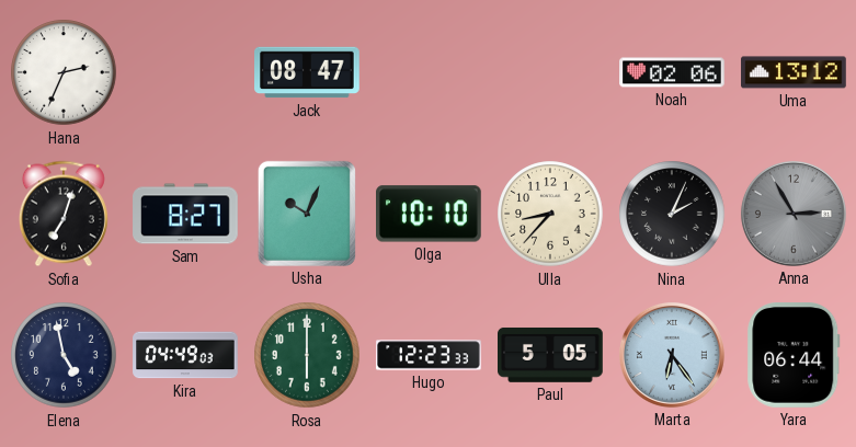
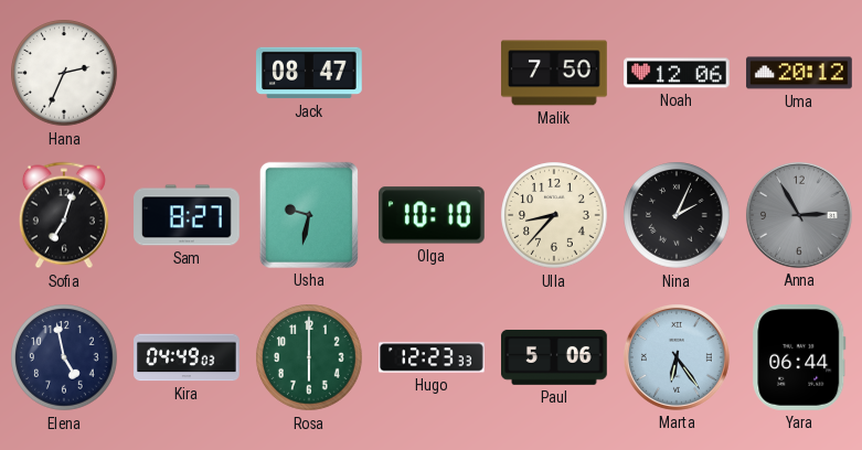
Malik: none -> 7:50 (554, 73)
Noah: 02:06 -> 12:06 (677, 73)
Uma: 13:12 -> 20:12 (799, 73)
Usha: 10:04 -> 9:32 (309, 215)
Paul: 5:05 -> 5:06 (554, 357)
